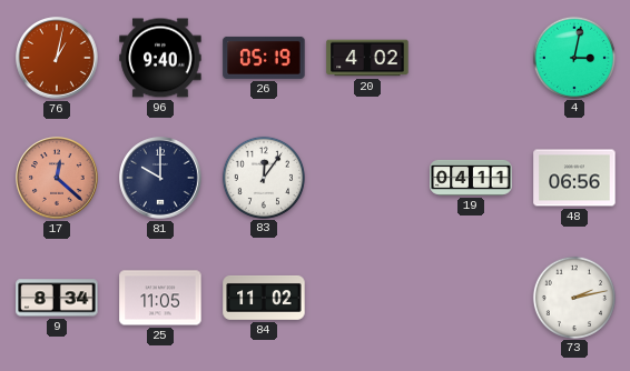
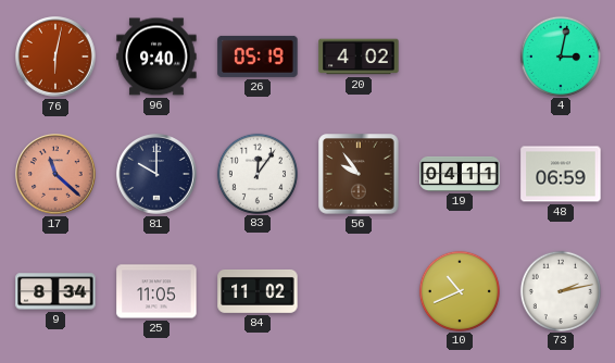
76: 1:02 -> 6:02 (55, 57)
17: 12:22 -> 11:22 (55, 174)
56: none -> 9:54 (359, 174)
48: 06:56 -> 06:59 (561, 174)
10: none -> 10:41 (459, 290)
